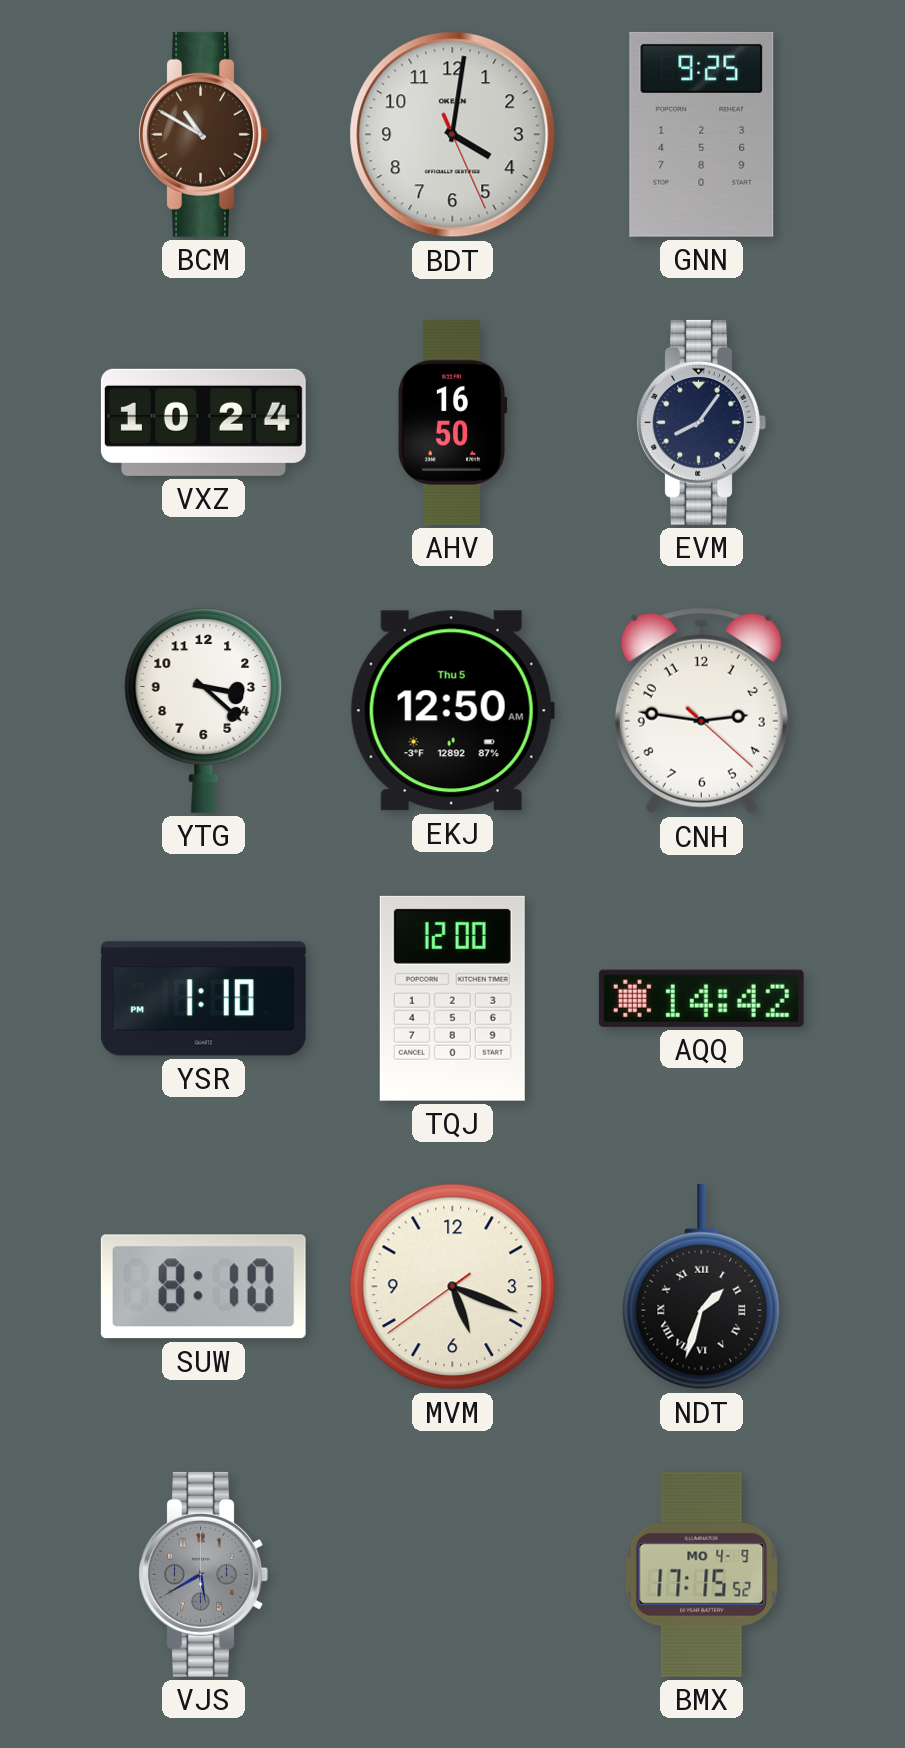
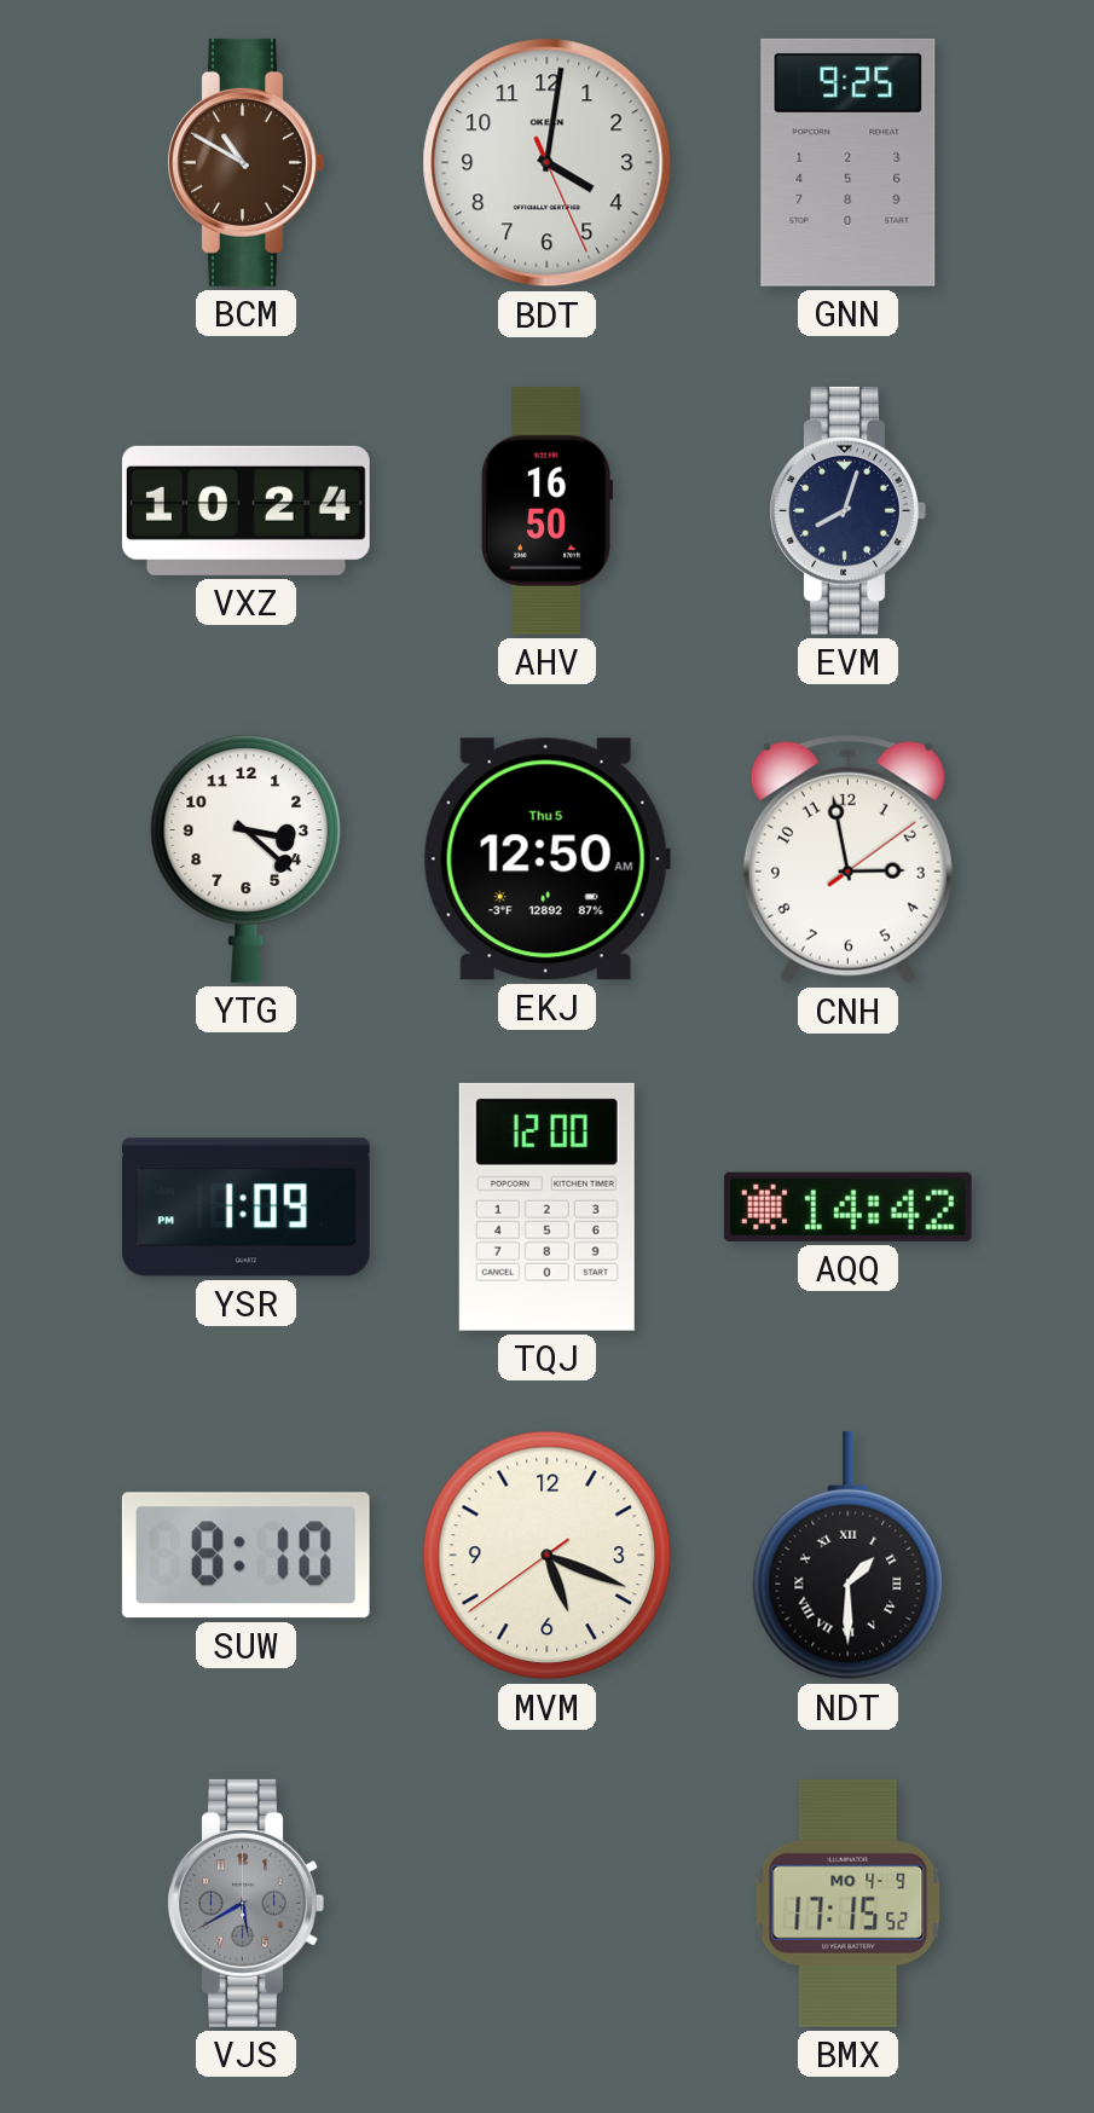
EVM: 8:06 -> 8:03 (847, 510)
CNH: 2:46 -> 2:58 (847, 859)
YSR: 1:10 -> 1:09 (245, 1208)
NDT: 1:33 -> 1:30 (849, 1556)
